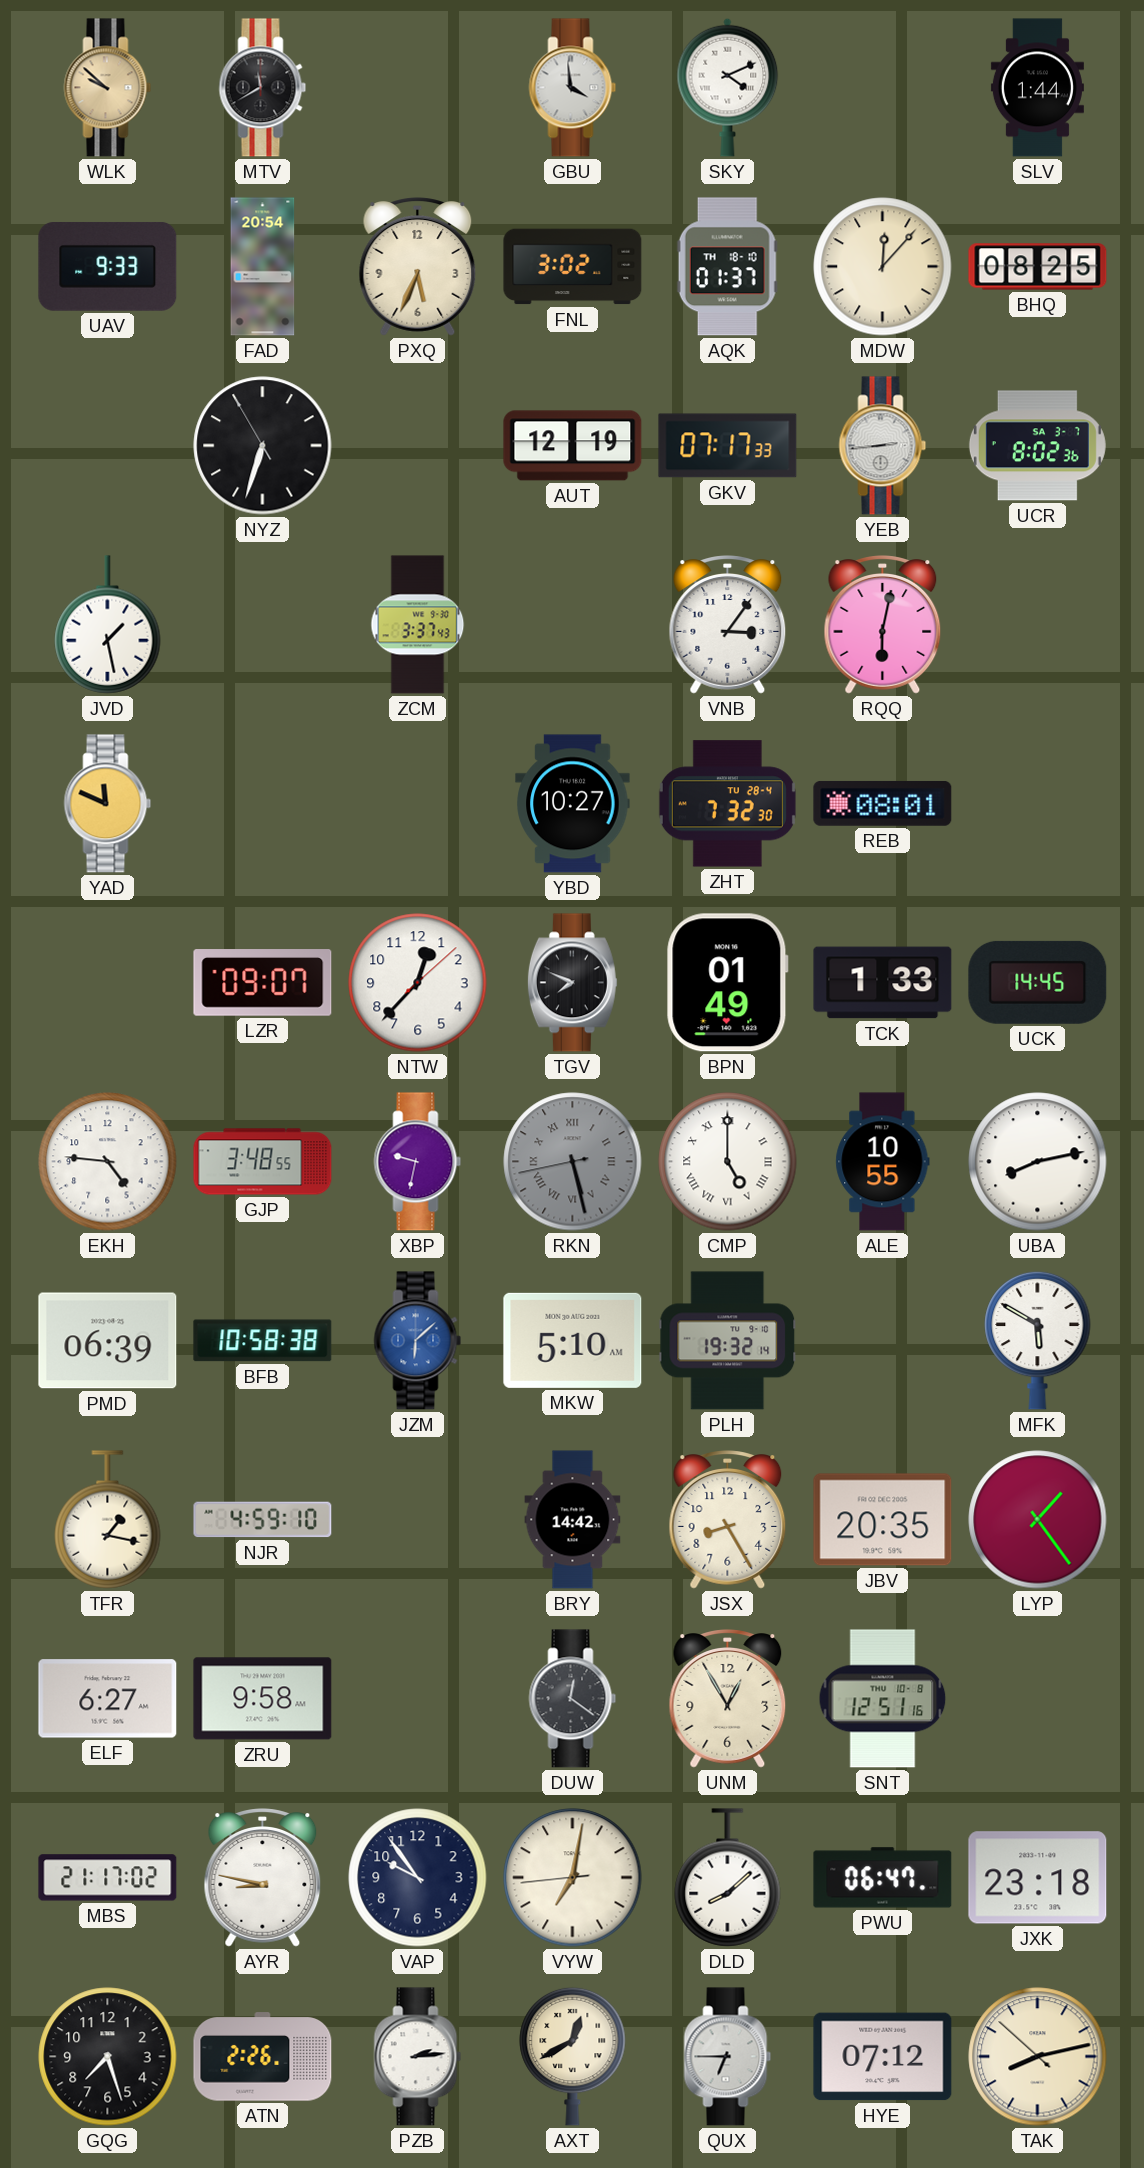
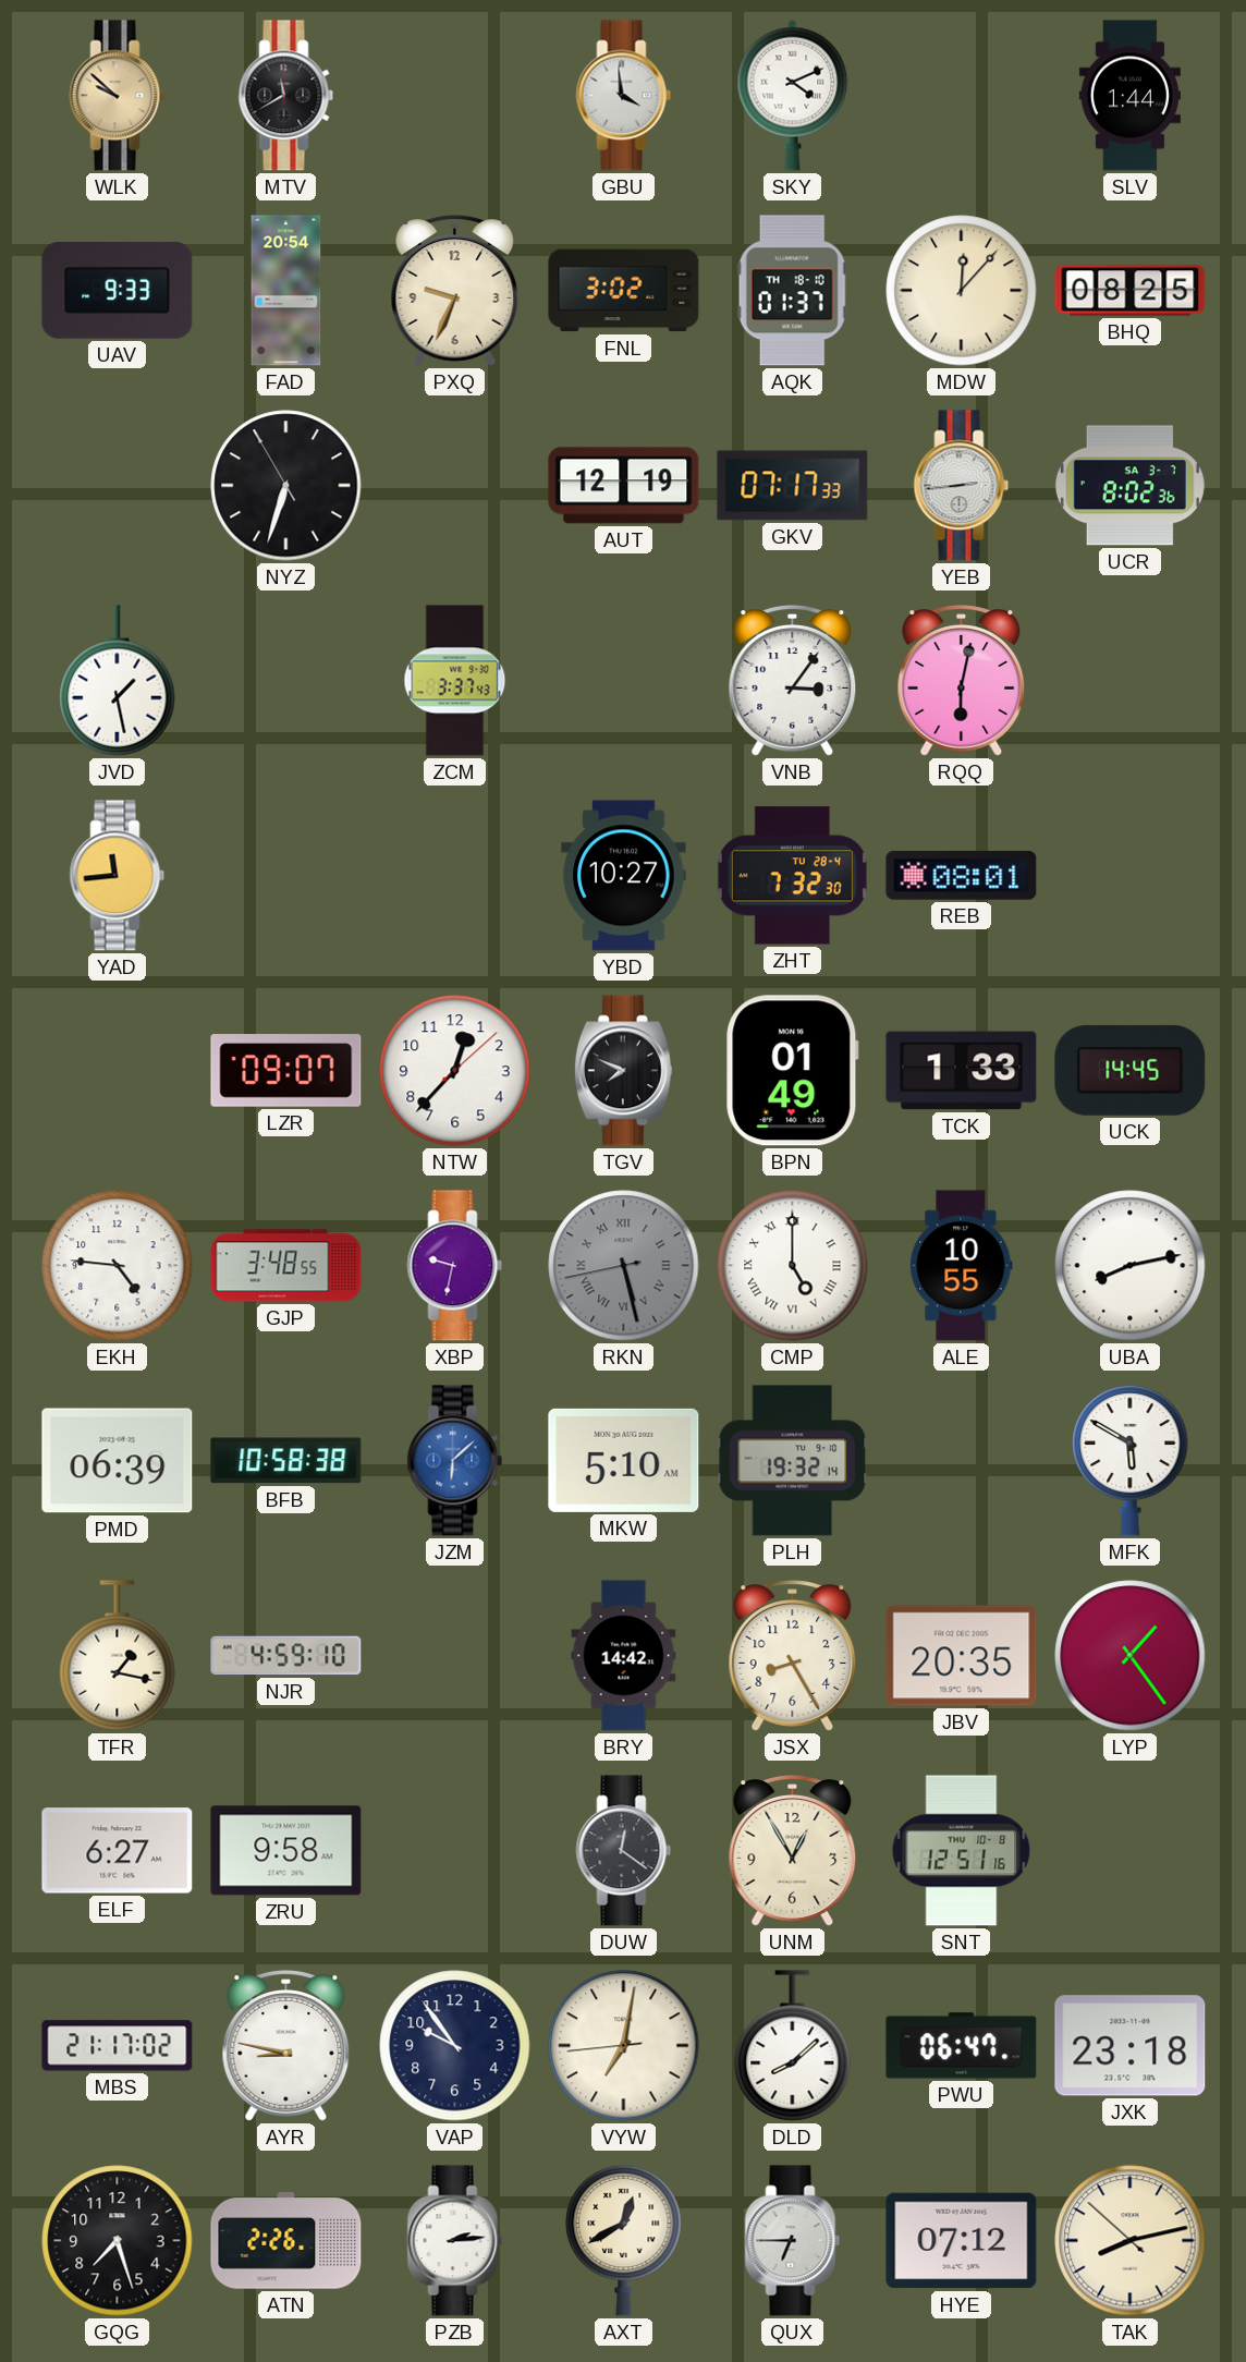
PXQ: 5:34 -> 9:34 (455, 291)
YAD: 11:49 -> 11:44 (118, 876)
